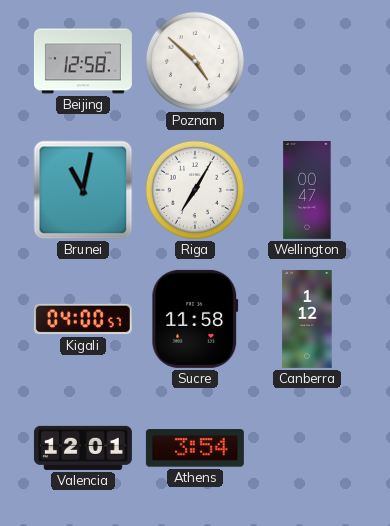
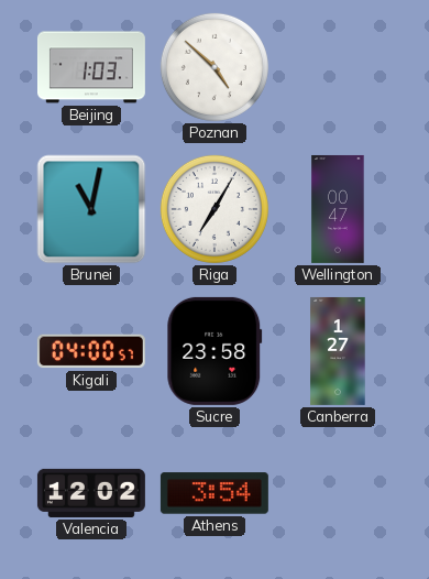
Beijing: 12:58 -> 1:03 (91, 67)
Sucre: 11:58 -> 23:58 (215, 351)
Canberra: 1:12 -> 1:27 (338, 351)
Valencia: 12:01 -> 12:02 (91, 493)
